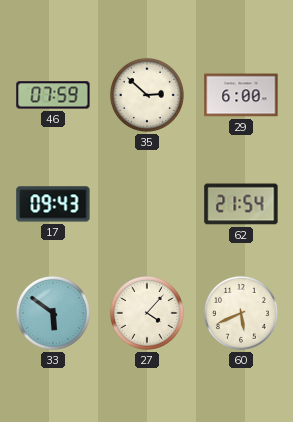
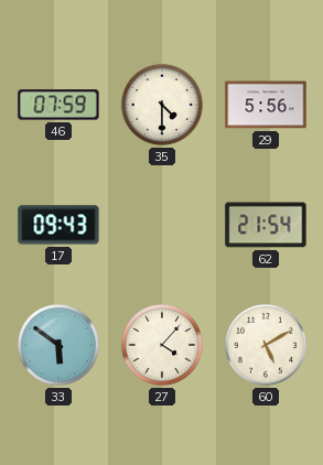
35: 2:52 -> 4:30 (162, 105)
29: 6:00 -> 5:56 (266, 105)
60: 5:41 -> 5:10 (266, 345)
